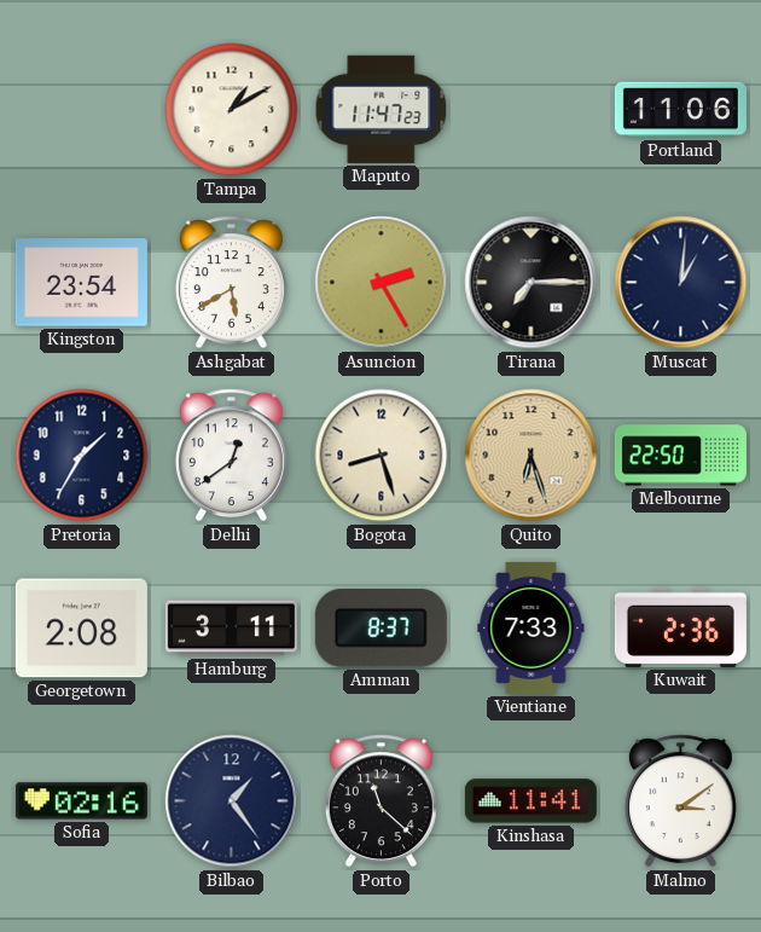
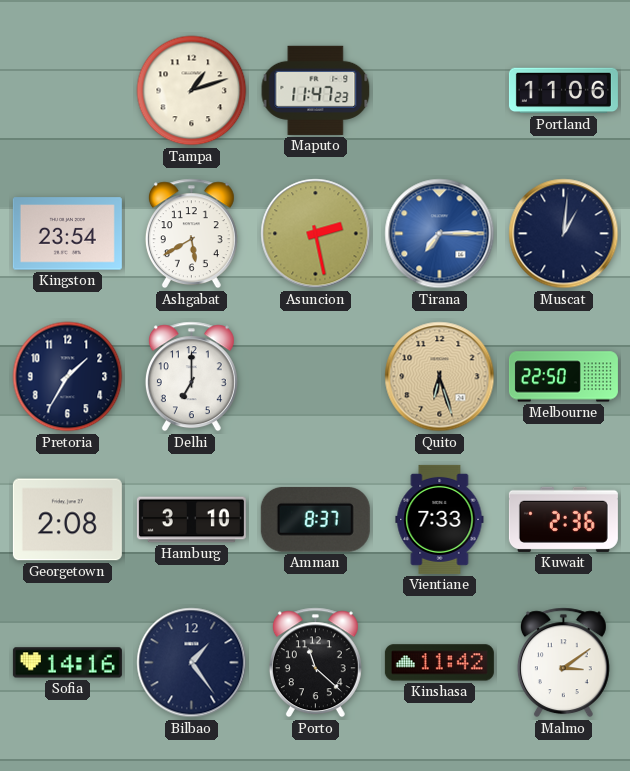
Tampa: 1:10 -> 1:12 (192, 91)
Asuncion: 2:25 -> 2:28 (316, 234)
Tirana dial: black -> blue (440, 234)
Delhi: 12:39 -> 7:00 (191, 377)
Bogota: 8:27 -> none (382, 456)
Hamburg: 3:11 -> 3:10 (191, 520)
Sofia: 02:16 -> 14:16 (67, 663)
Kinshasa: 11:41 -> 11:42 (439, 663)
